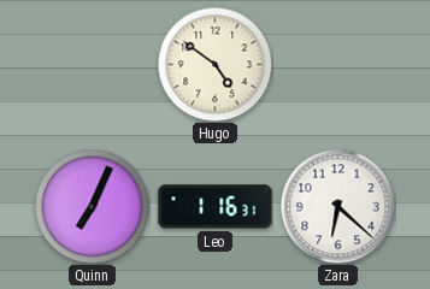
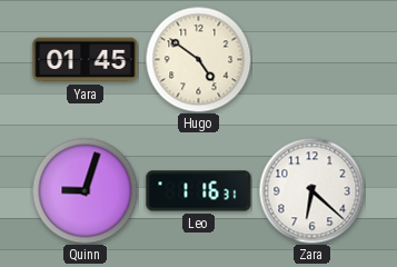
Yara: none -> 01:45 (86, 60)
Quinn: 7:04 -> 9:03 (85, 190)
